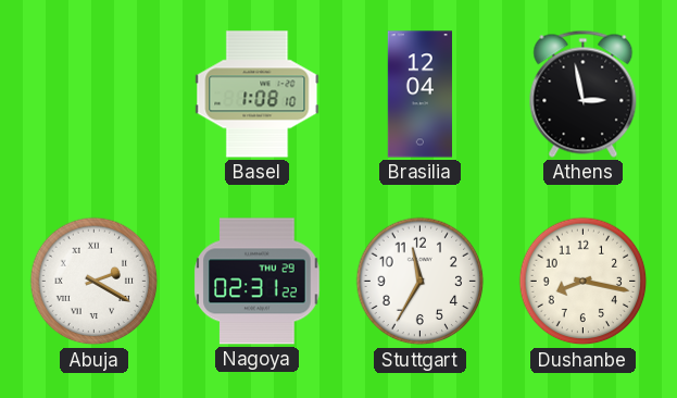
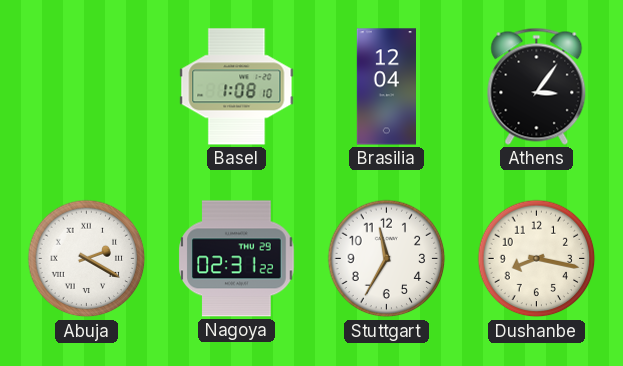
Athens: 2:58 -> 3:06 (537, 86)
